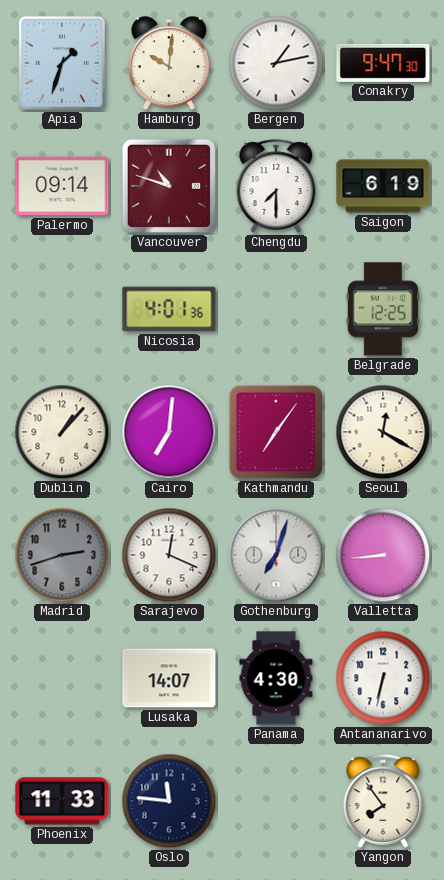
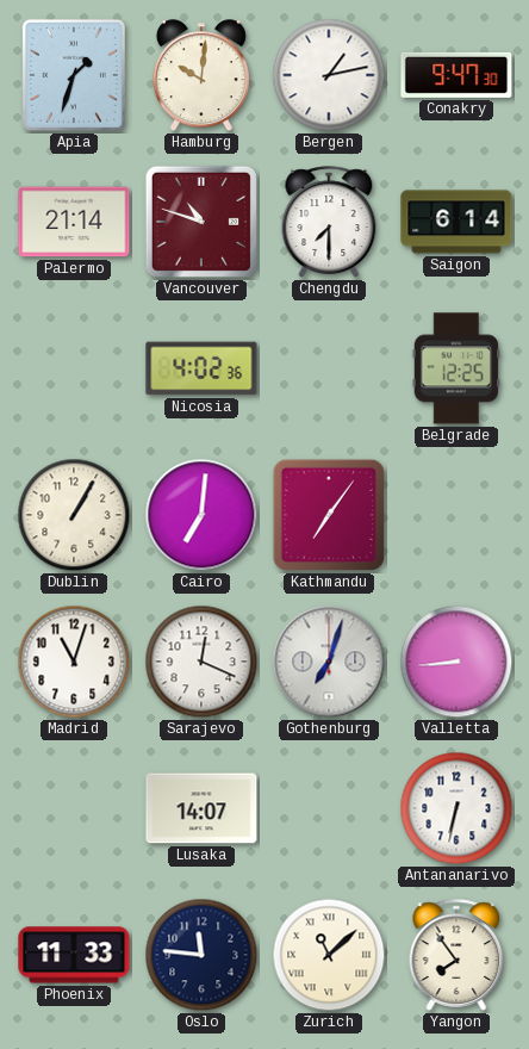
Palermo: 09:14 -> 21:14 (74, 222)
Saigon: 6:19 -> 6:14 (456, 222)
Nicosia: 4:01 -> 4:02 (201, 368)
Dublin: 1:07 -> 1:05 (74, 515)
Seoul: 12:20 -> none (383, 432)
Madrid: 2:42 -> 11:03 (74, 662)
Madrid dial: grey -> white (74, 662)
Panama: 4:30 -> none (276, 678)
Zurich: none -> 11:08 (329, 955)
